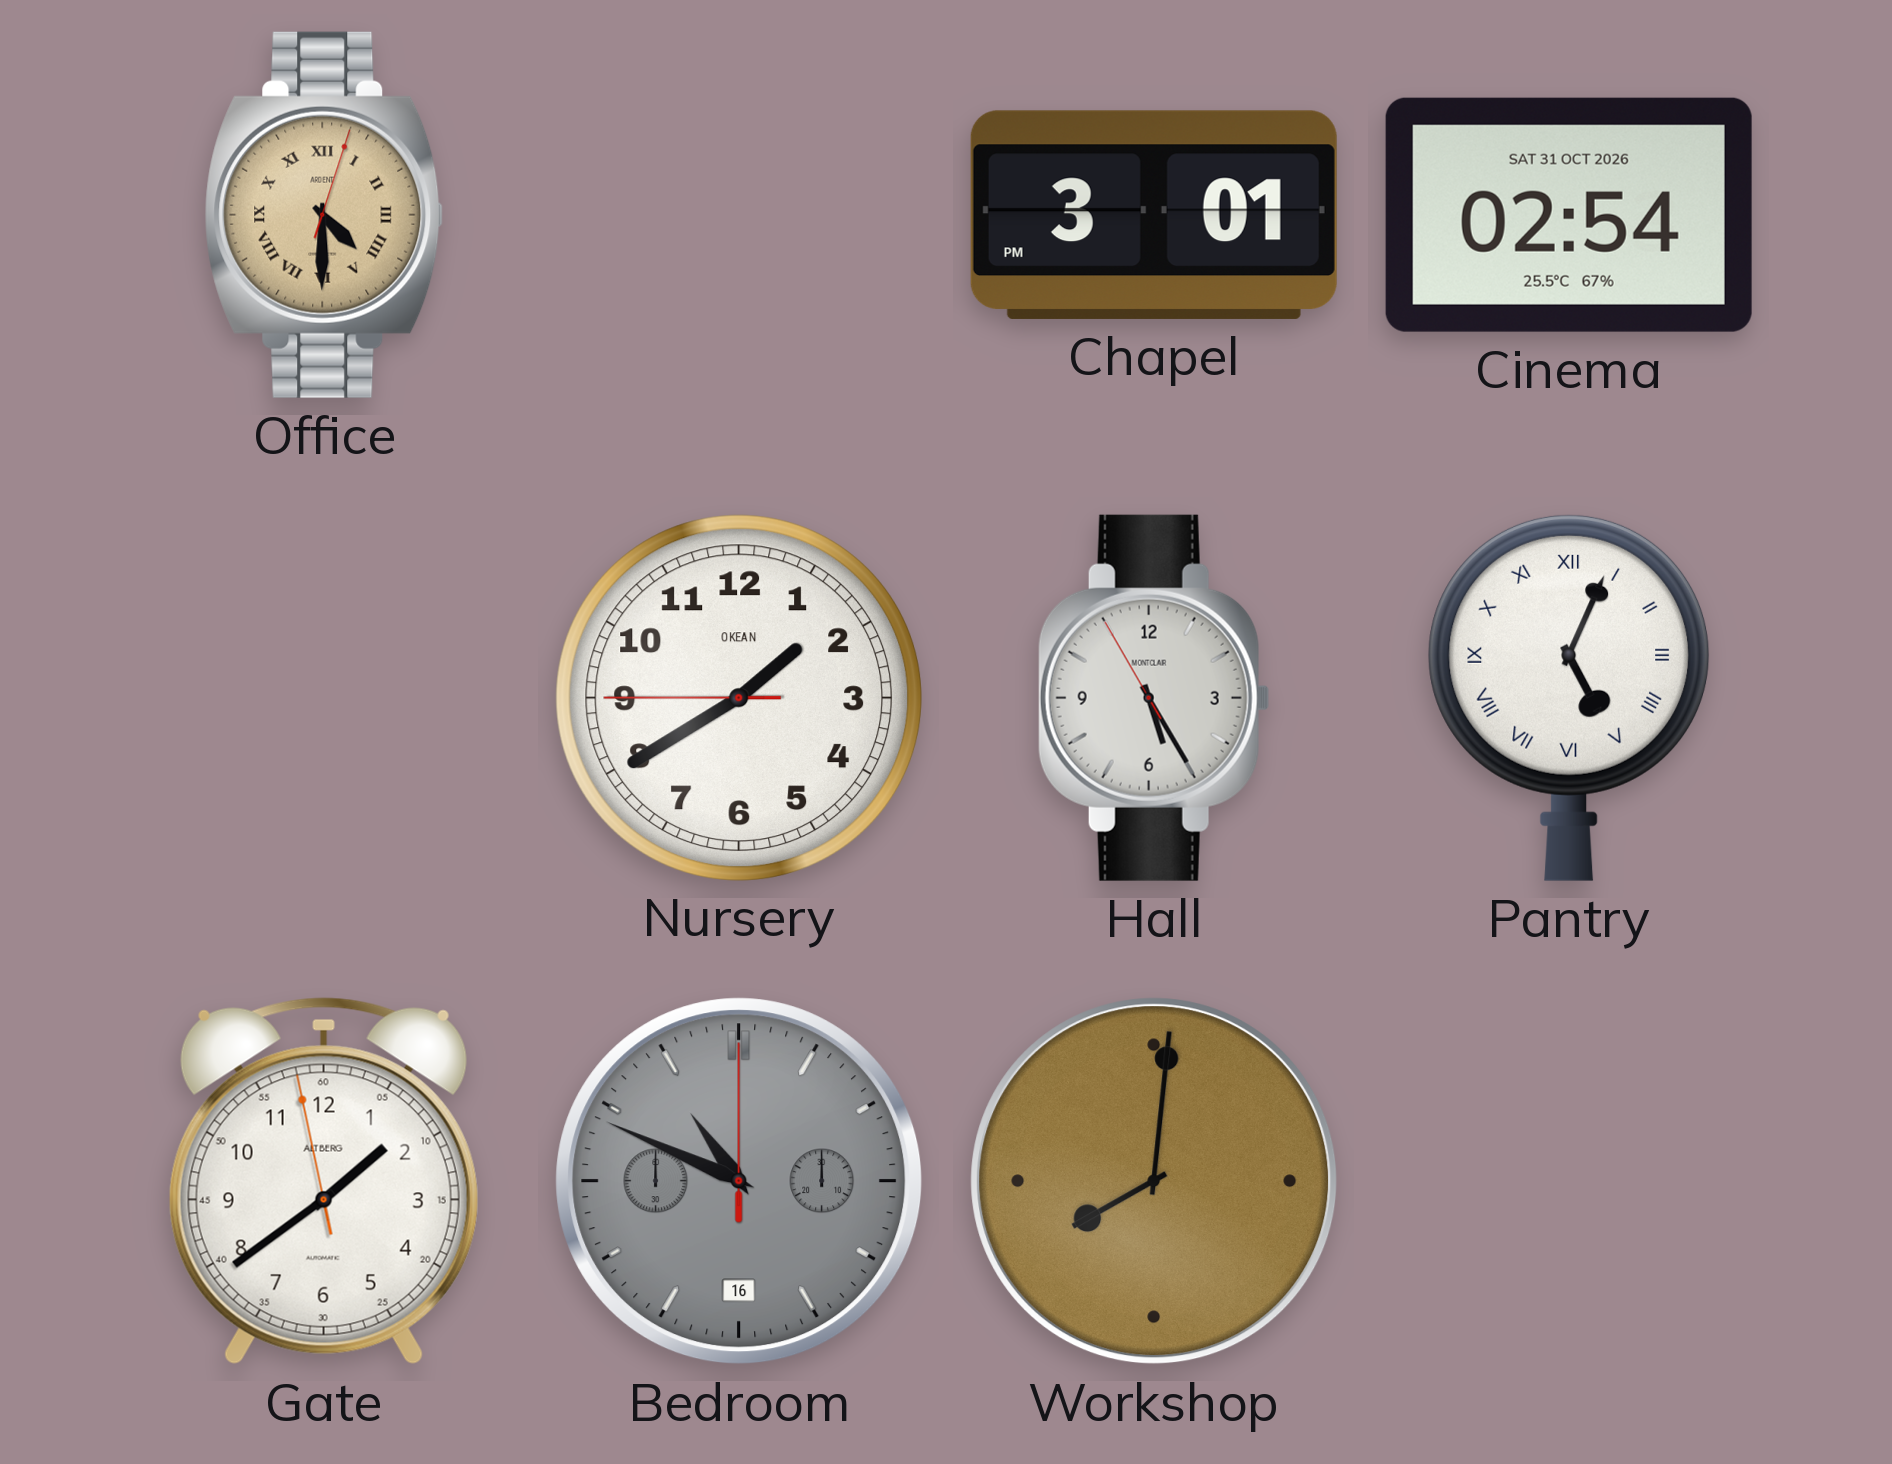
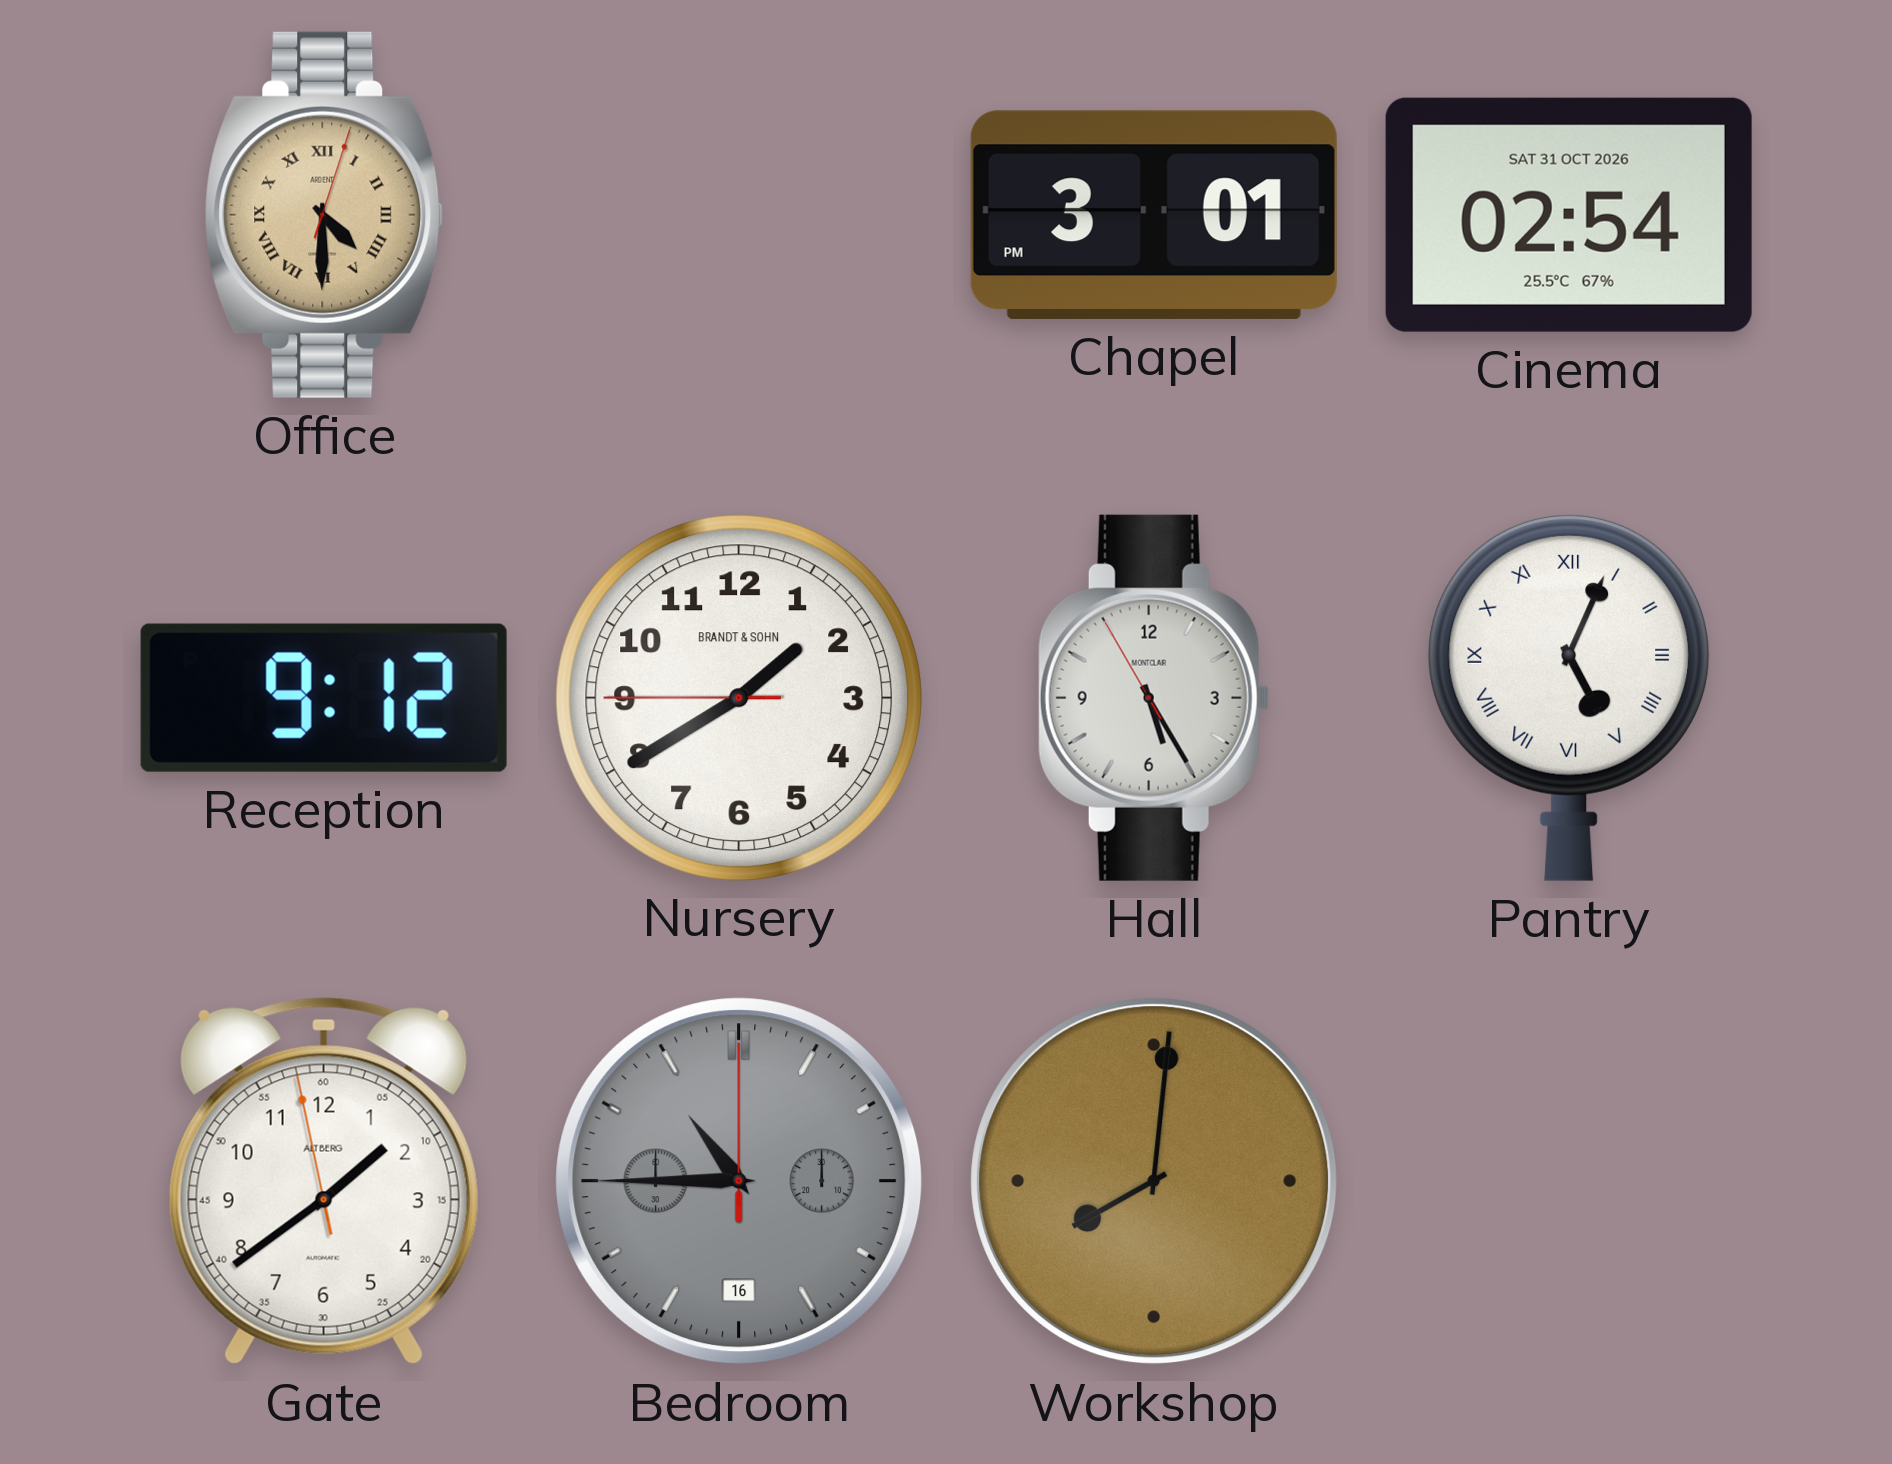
Reception: none -> 9:12 (324, 698)
Nursery brand: OKEAN -> BRANDT & SOHN (738, 697)
Bedroom: 10:49 -> 10:45 (739, 1181)
